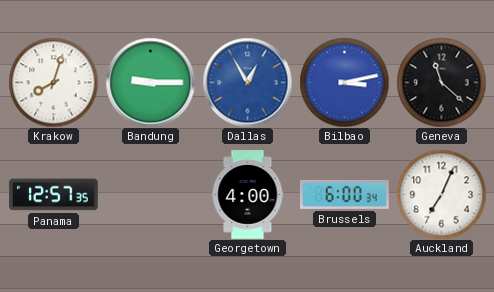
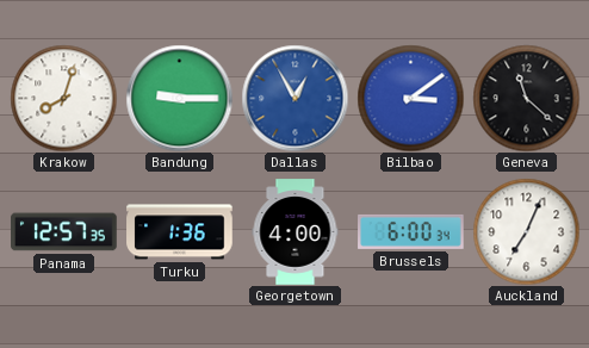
Bilbao: 3:13 -> 3:09 (410, 98)
Turku: none -> 1:36 (180, 232)
